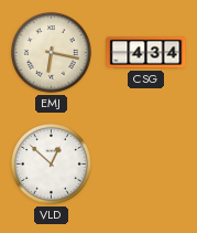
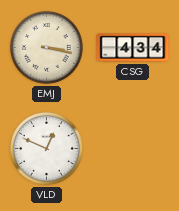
EMJ: 6:17 -> 3:17 (47, 48)
VLD: 12:52 -> 12:49 (47, 149)
